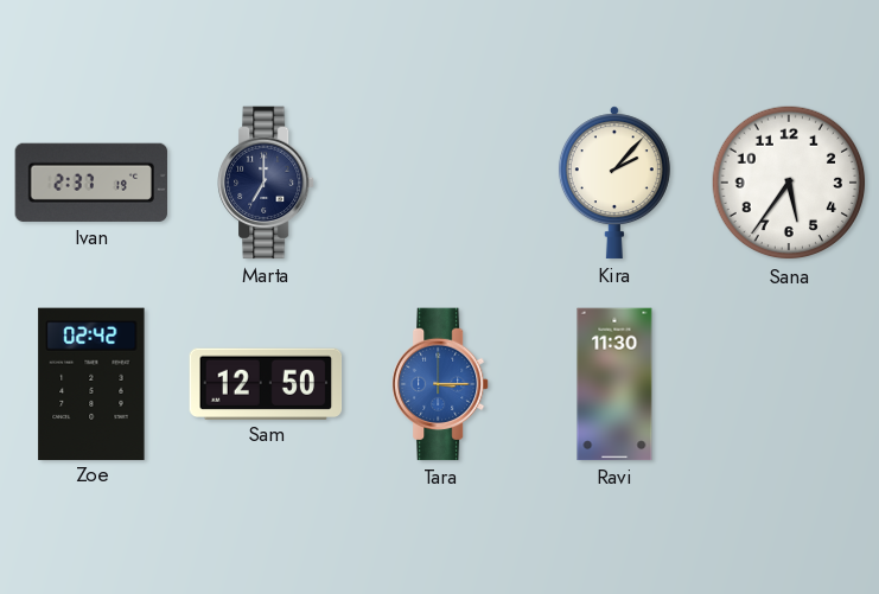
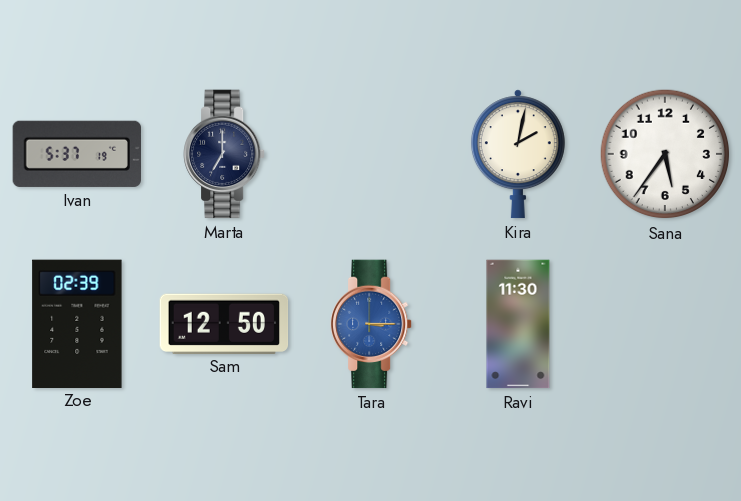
Ivan: 2:37 -> 5:37 (76, 154)
Kira: 2:07 -> 2:02 (518, 154)
Zoe: 02:42 -> 02:39 (77, 323)
